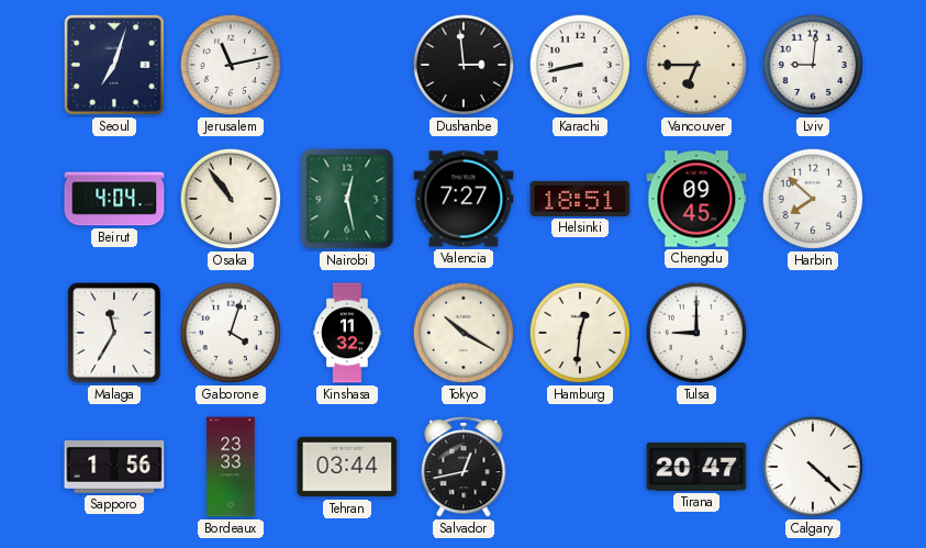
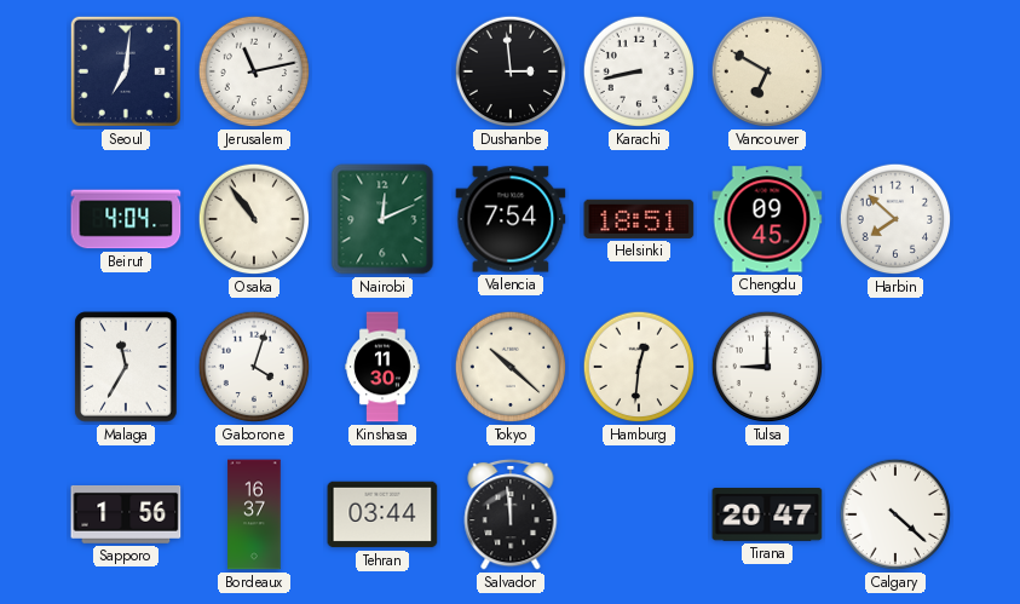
Seoul: 7:03 -> 7:01 (126, 71)
Vancouver: 6:45 -> 6:50 (767, 71)
Lviv: 9:01 -> none (813, 65)
Nairobi: 12:28 -> 12:11 (382, 219)
Valencia: 7:27 -> 7:54 (511, 219)
Kinshasa: 11:32 -> 11:30 (382, 367)
Tokyo: 10:20 -> 10:22 (511, 367)
Bordeaux: 23:33 -> 16:37 (254, 514)
Salvador: 12:43 -> 11:59 (511, 514)
